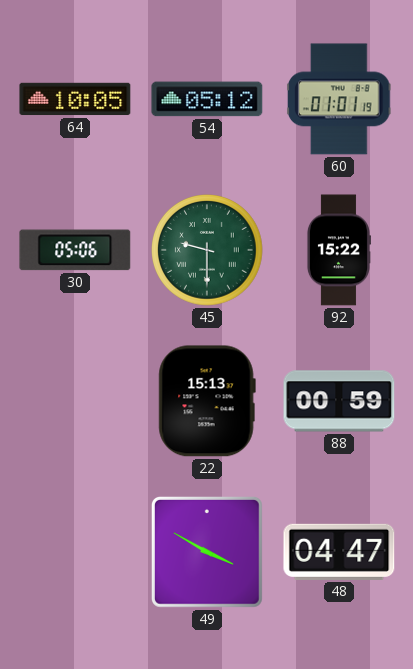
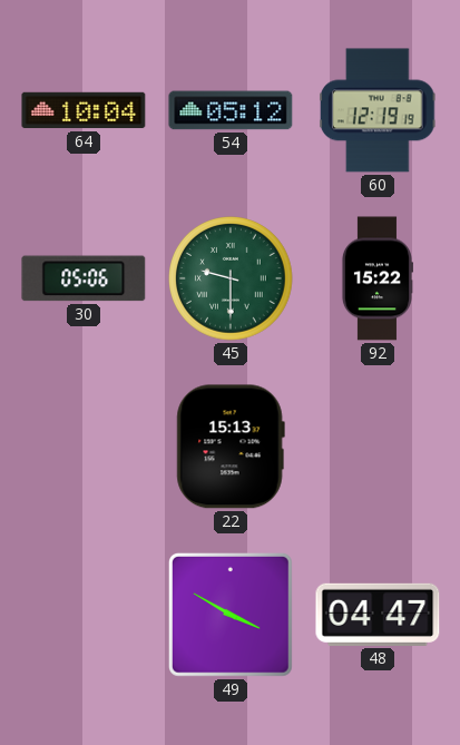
64: 10:05 -> 10:04 (84, 110)
60: 01:01 -> 12:19 (378, 110)
88: 00:59 -> none (339, 401)
